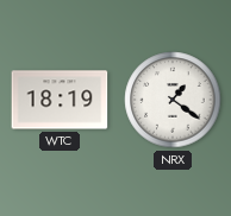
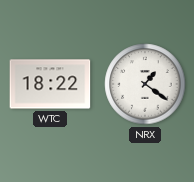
WTC: 18:19 -> 18:22 (50, 84)
